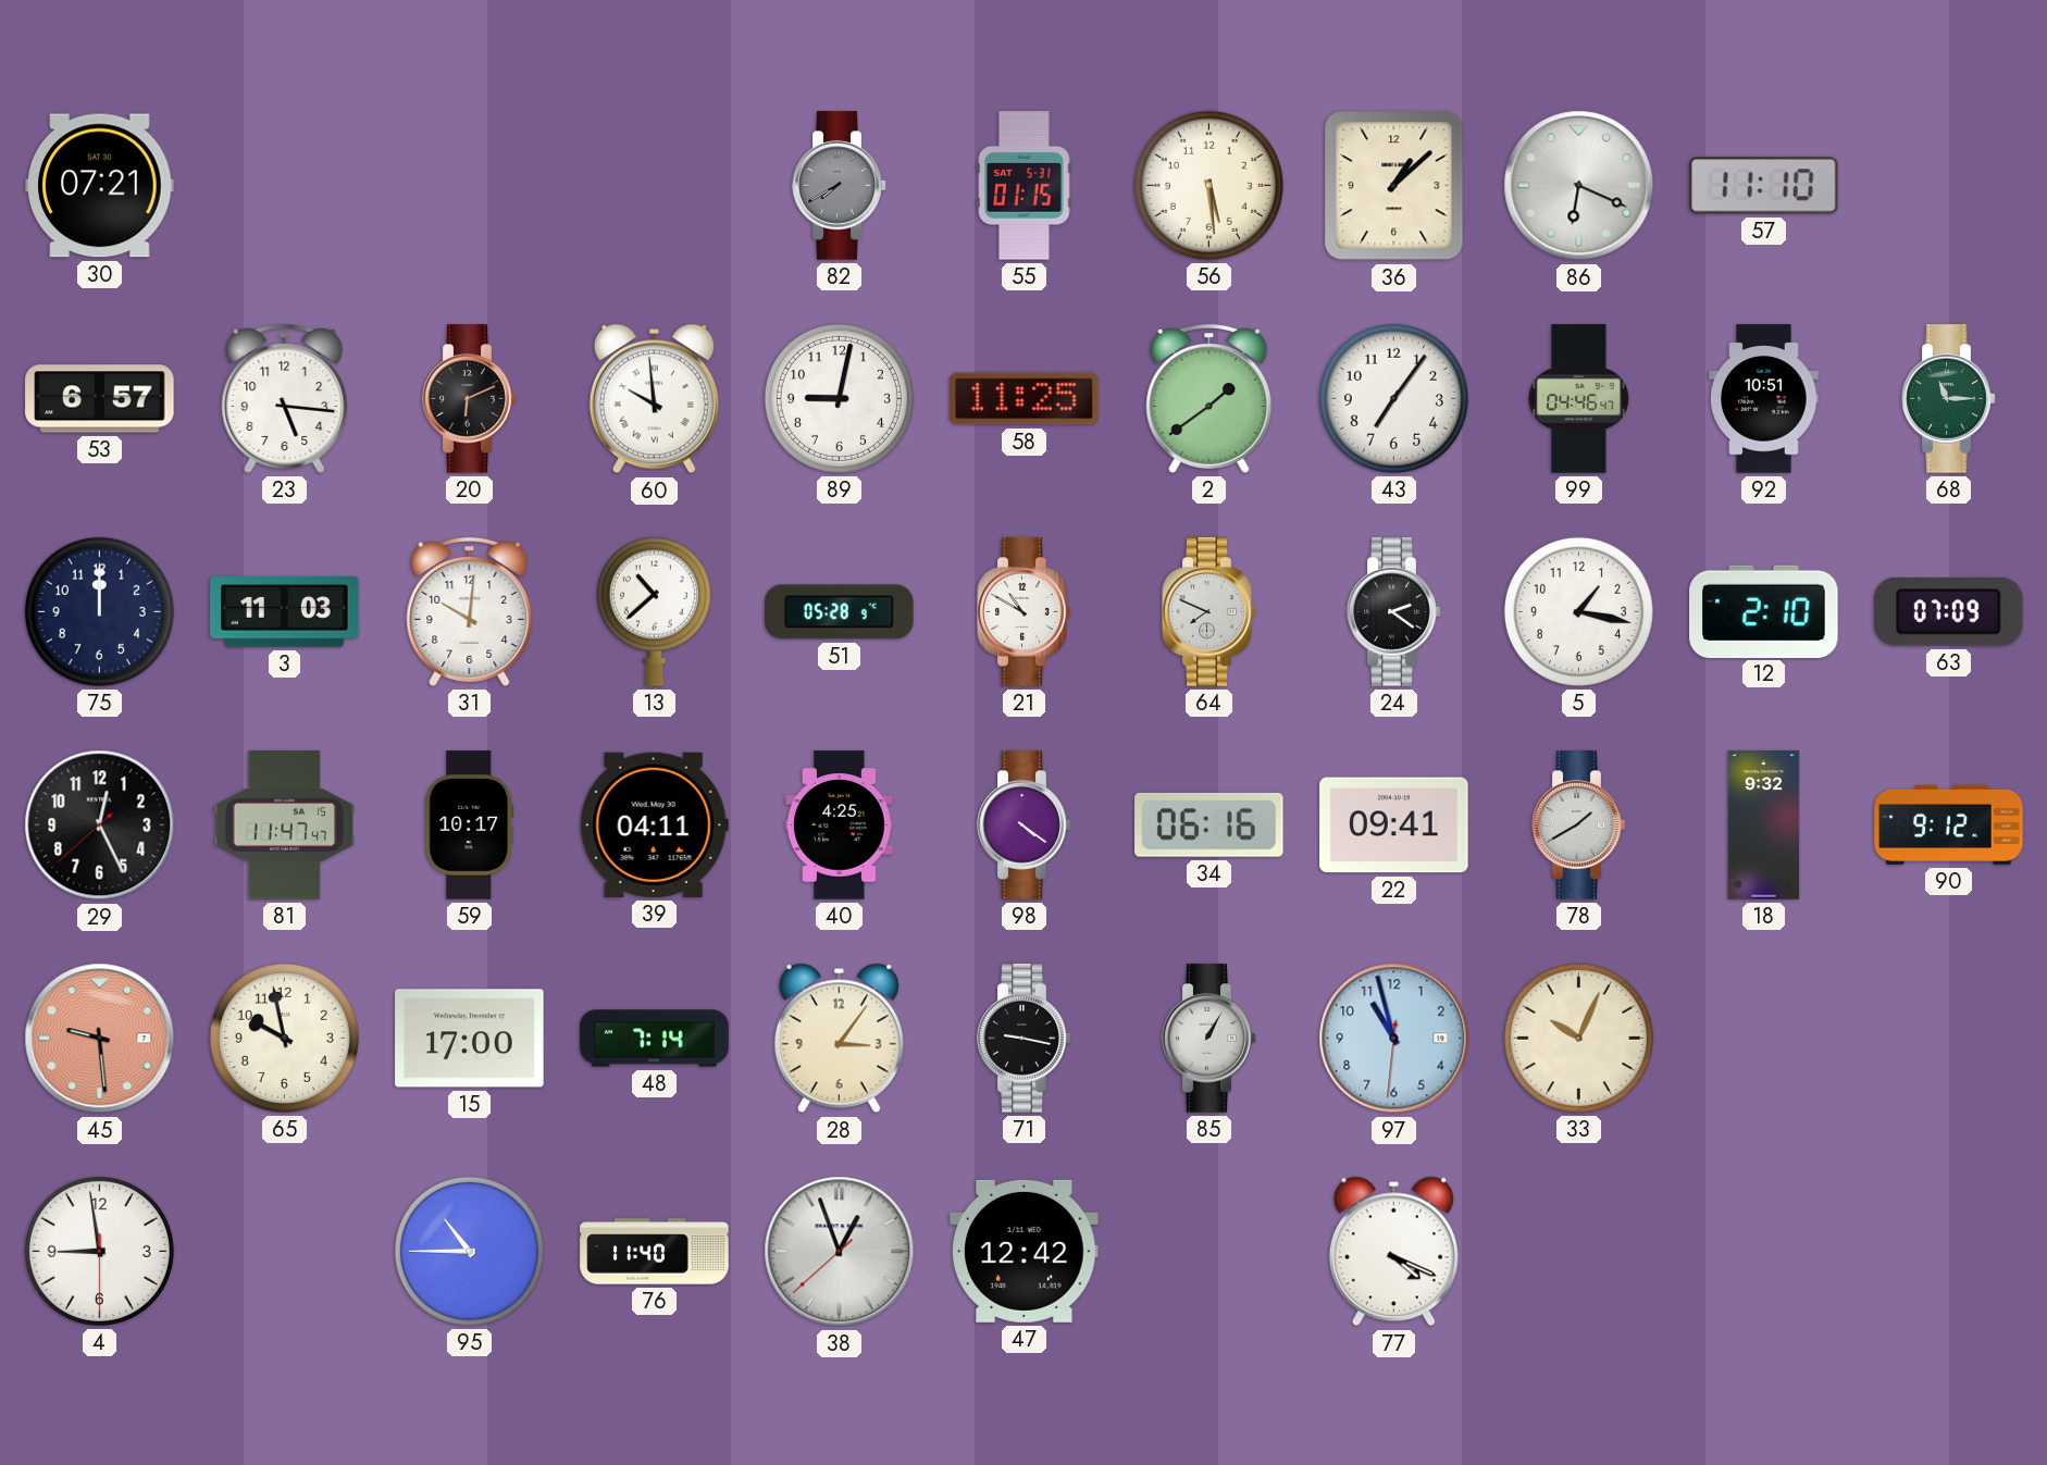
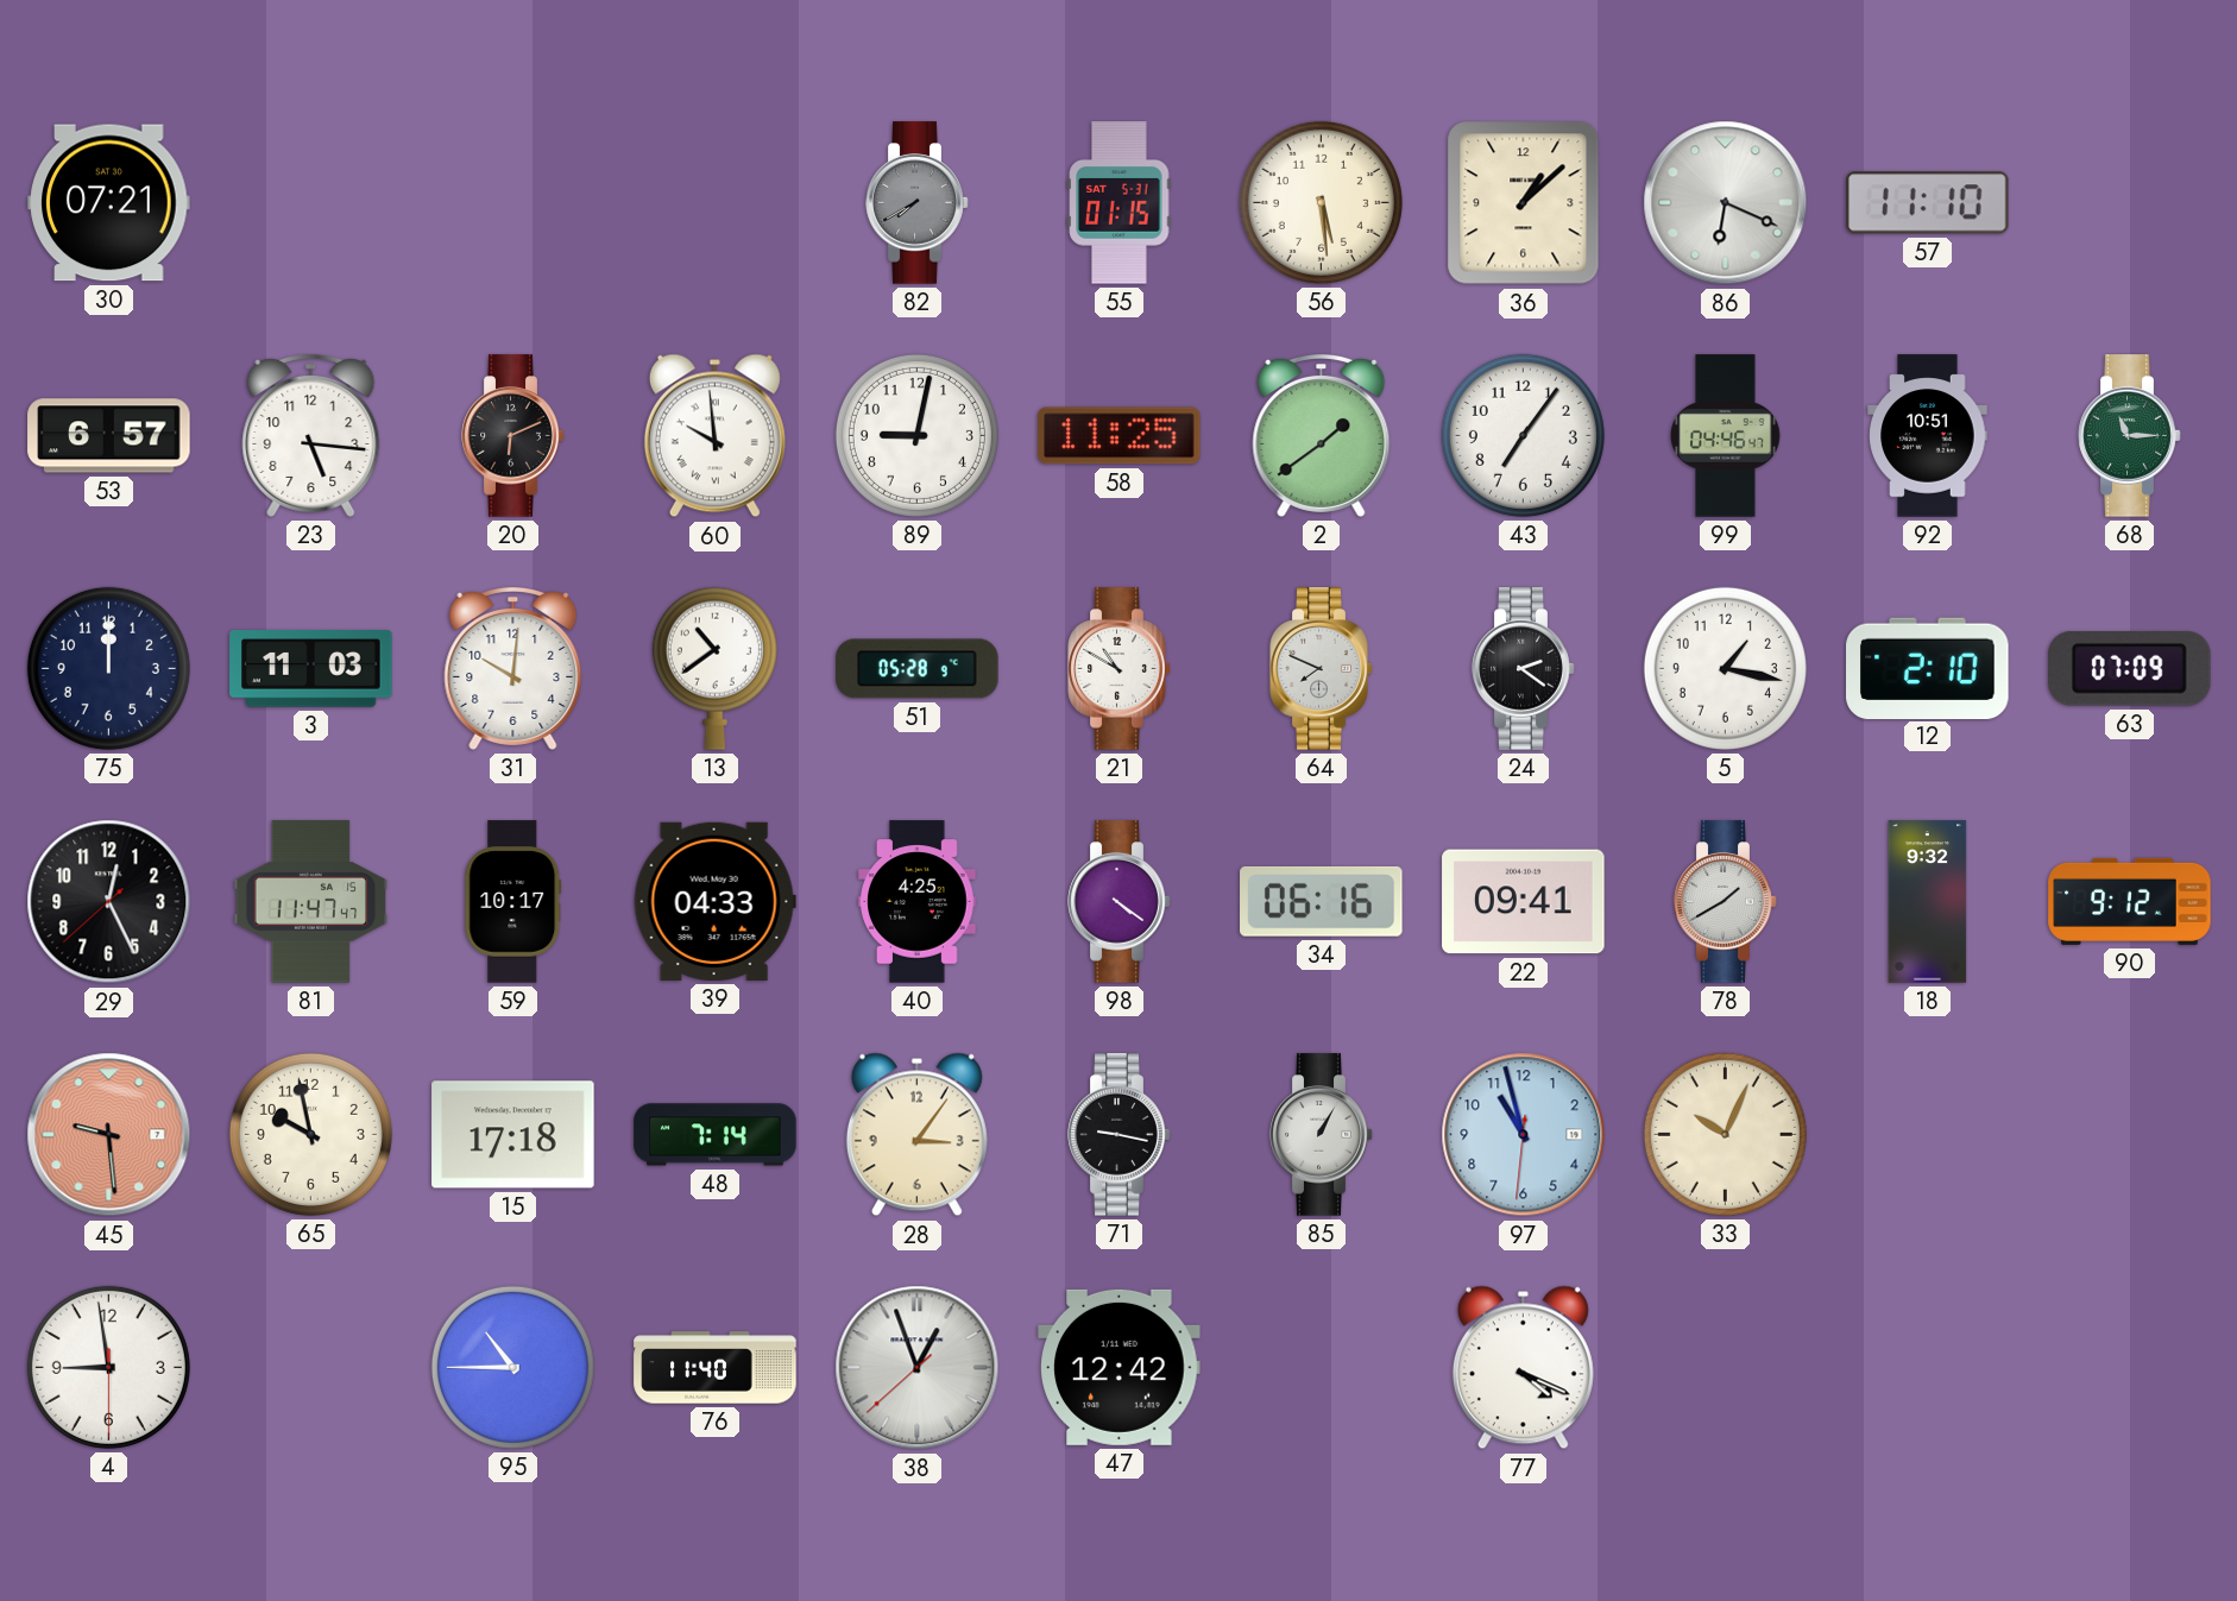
13: 10:38 -> 10:39 (714, 668)
39: 04:11 -> 04:33 (714, 901)
15: 17:00 -> 17:18 (513, 1135)
